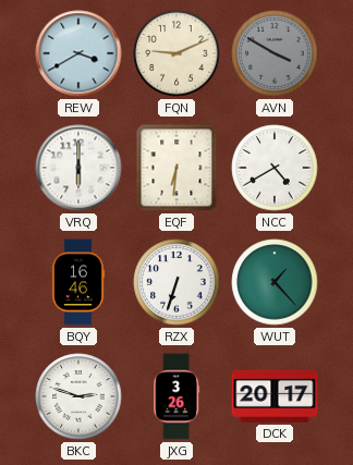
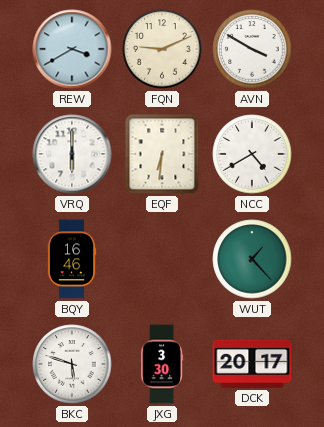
AVN dial: grey -> white (252, 49)
RZX: 6:33 -> none (176, 282)
BKC: 2:48 -> 5:48 (72, 364)
JXG: 3:26 -> 3:30 (162, 364)
